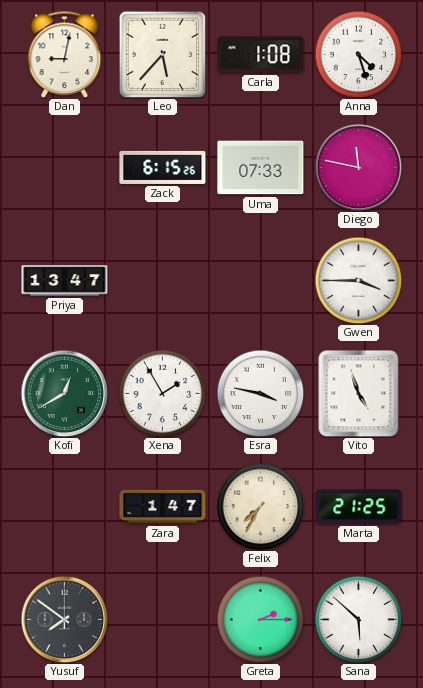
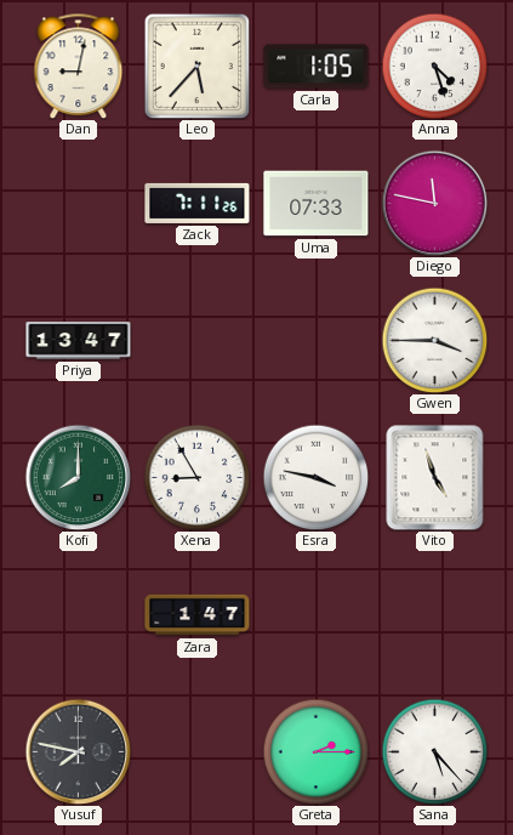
Carla: 1:08 -> 1:05 (317, 67)
Zack: 6:15 -> 7:11 (198, 203)
Kofi: 12:40 -> 8:00 (78, 477)
Xena: 1:55 -> 8:55 (196, 477)
Felix: 7:35 -> none (260, 506)
Marta: 21:25 -> none (359, 507)
Yusuf: 7:51 -> 7:47 (78, 751)
Sana: 5:52 -> 5:23 (434, 751)
